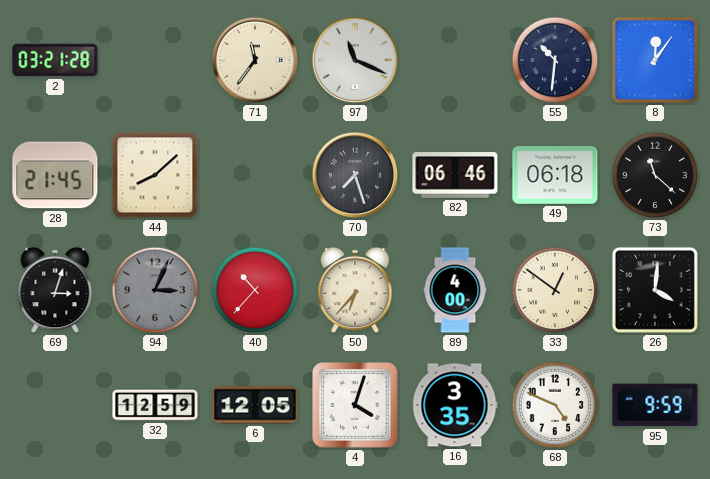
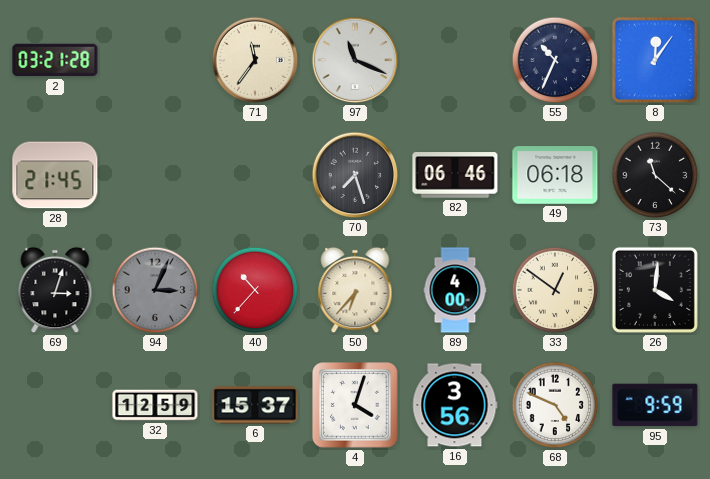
55: 10:31 -> 10:34 (555, 60)
44: 8:08 -> none (155, 175)
6: 12:05 -> 15:37 (255, 405)
16: 3:35 -> 3:56 (455, 405)
